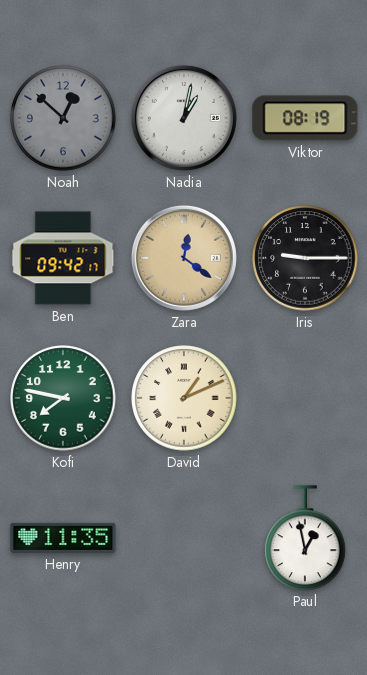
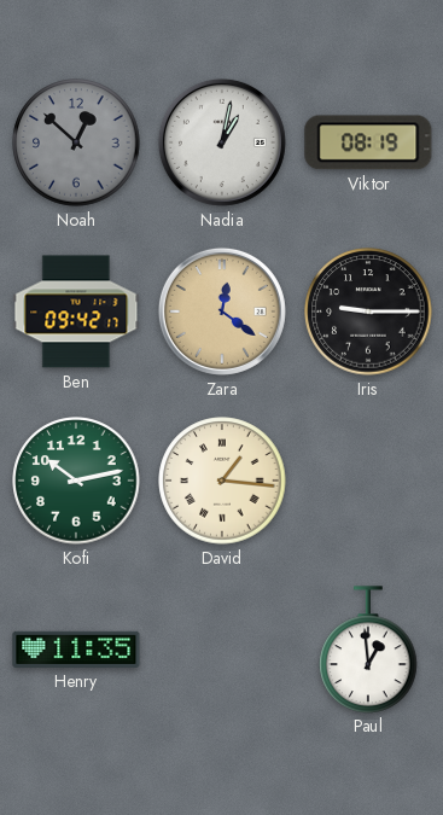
Kofi: 7:47 -> 10:13 (76, 481)
David: 1:11 -> 1:16 (222, 481)
Paul: 12:58 -> 12:59 (368, 650)
